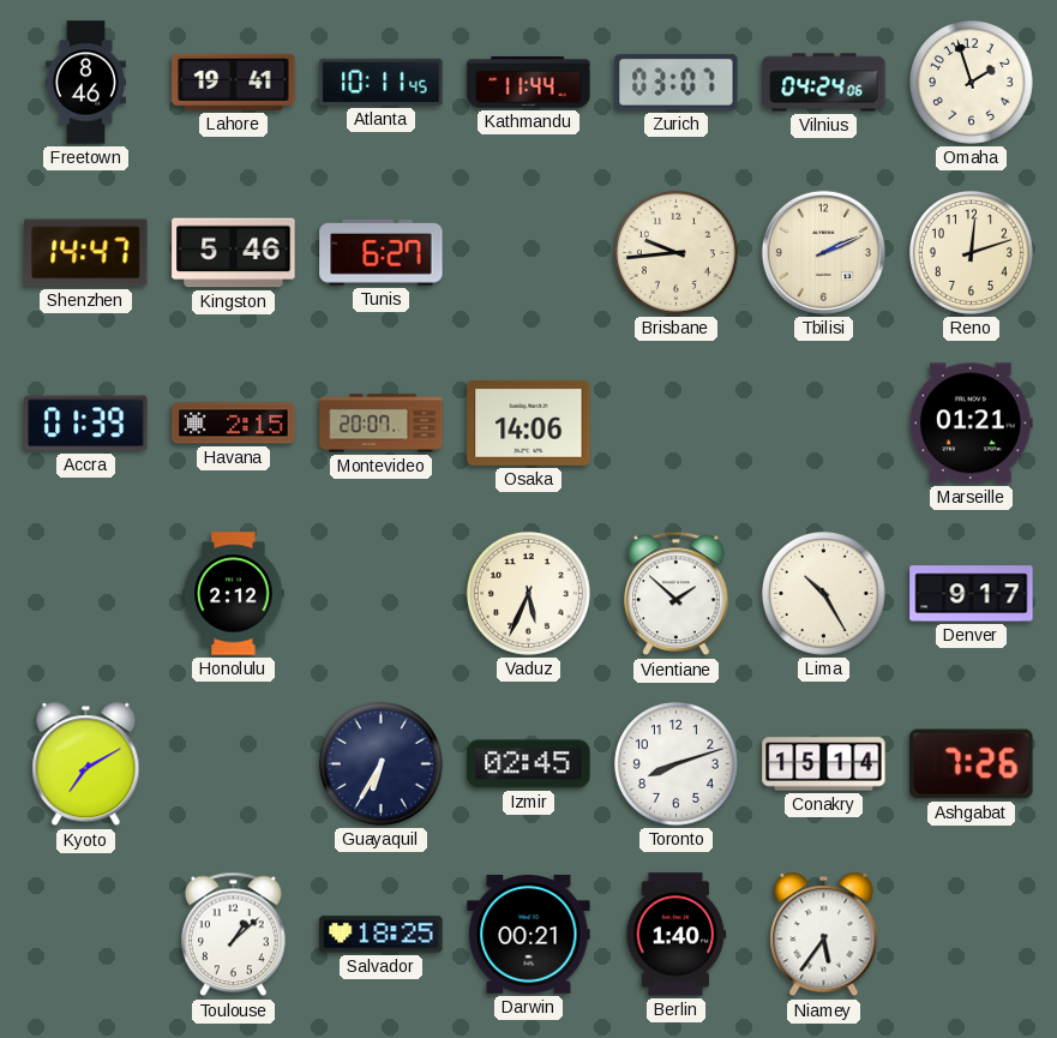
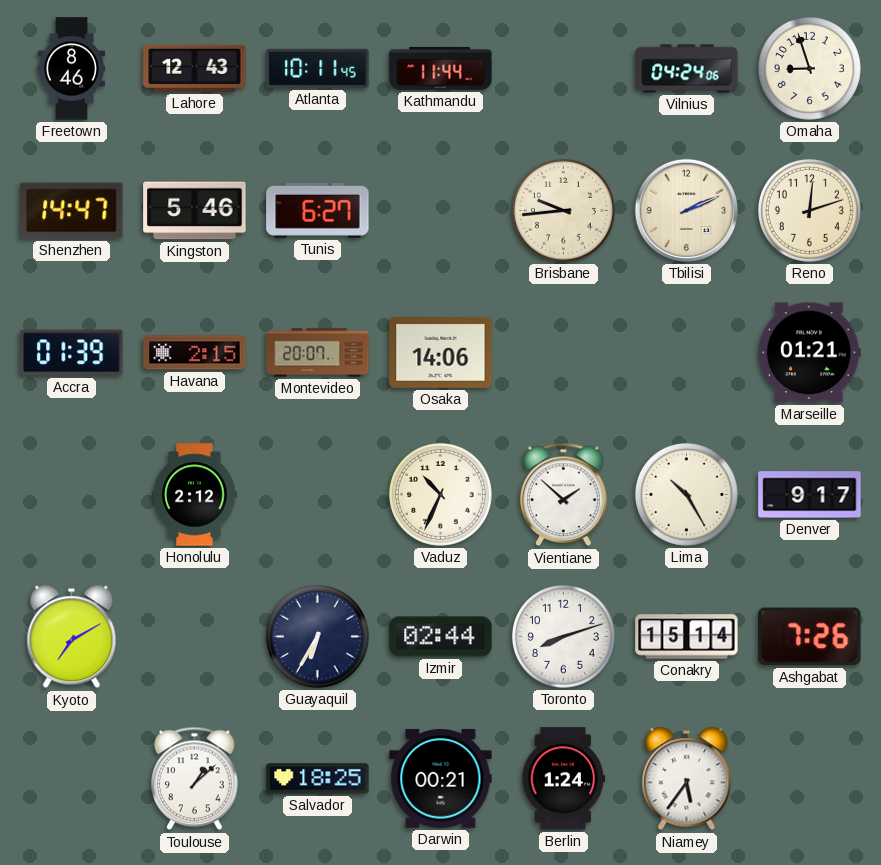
Lahore: 19:41 -> 12:43 (195, 68)
Zurich: 03:07 -> none (677, 83)
Omaha: 1:57 -> 8:57 (809, 68)
Vaduz: 5:34 -> 10:34 (440, 494)
Izmir: 02:45 -> 02:44 (441, 637)
Berlin: 1:40 -> 1:24 (564, 779)
